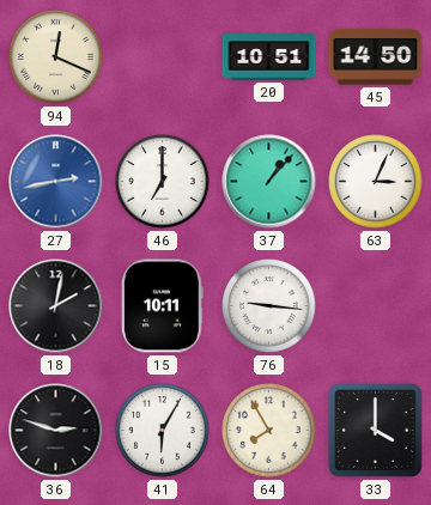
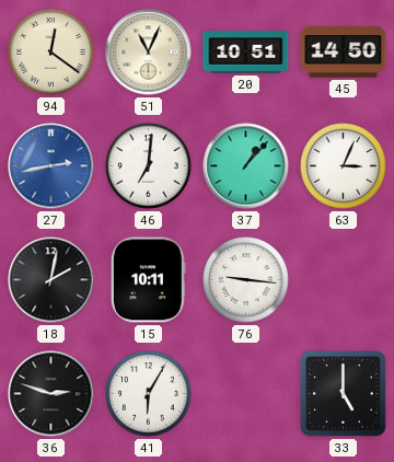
94: 12:19 -> 12:21 (51, 53)
51: none -> 11:04 (149, 53)
46: 7:00 -> 7:01 (149, 166)
64: 7:55 -> none (269, 431)
33: 4:00 -> 5:00 (344, 394)
